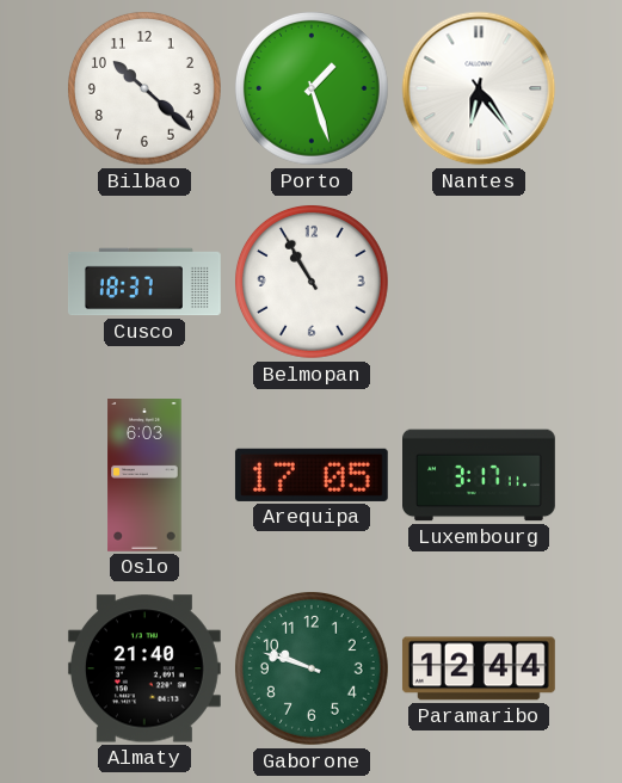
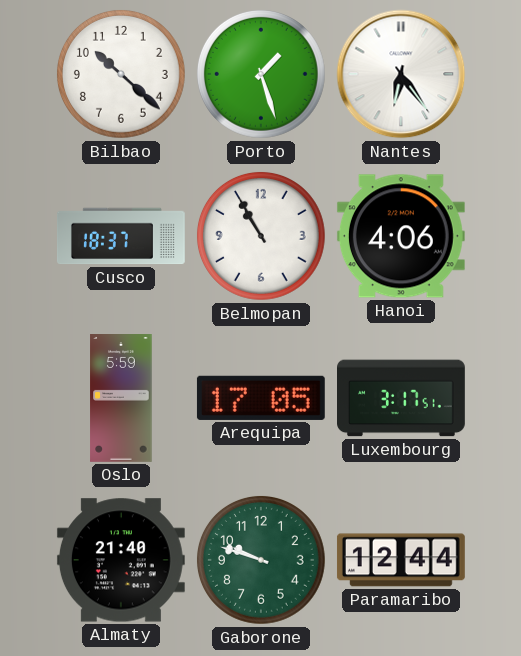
Hanoi: none -> 4:06 (401, 236)
Oslo: 6:03 -> 5:59 (121, 399)
Luxembourg: 3:17:11 -> 3:17:51 (402, 398)
